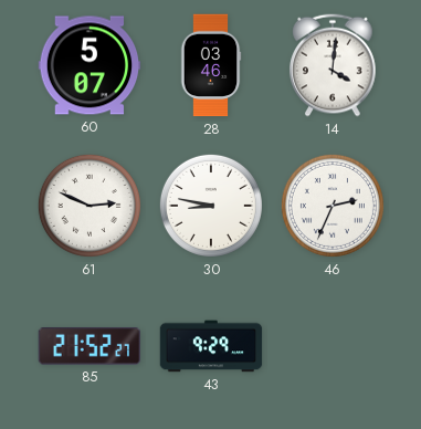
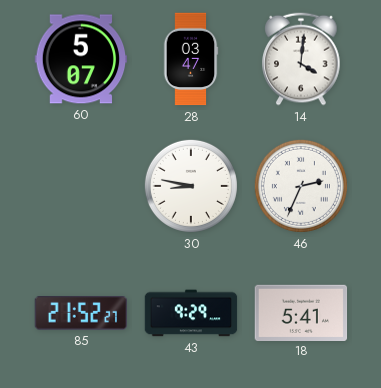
28: 03:46 -> 03:47 (191, 59)
61: 2:49 -> none (90, 206)
18: none -> 5:41 (301, 312)
